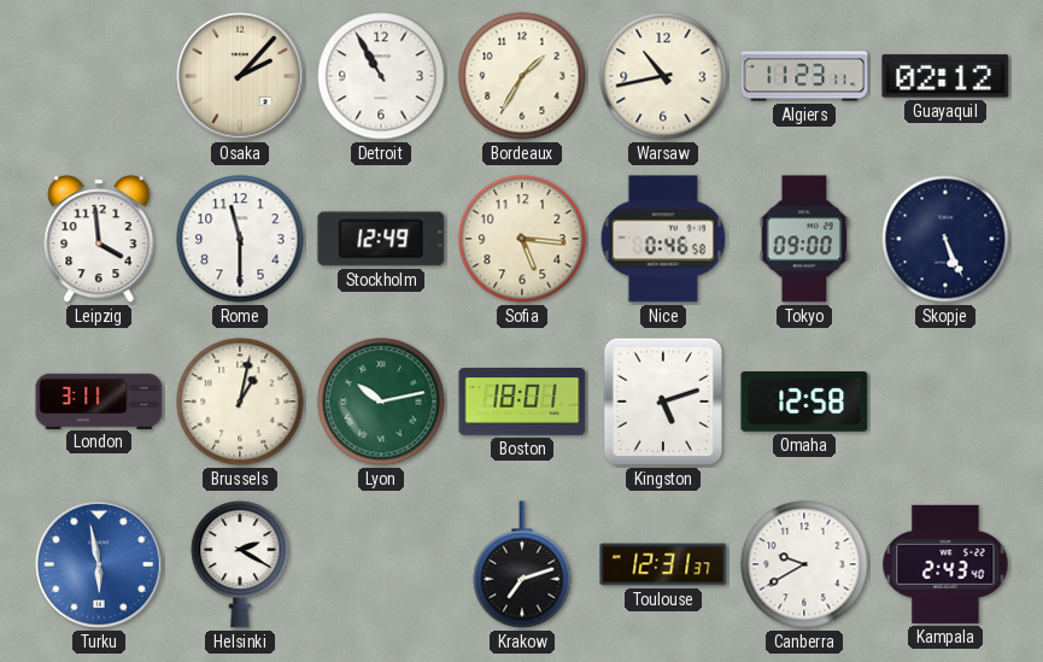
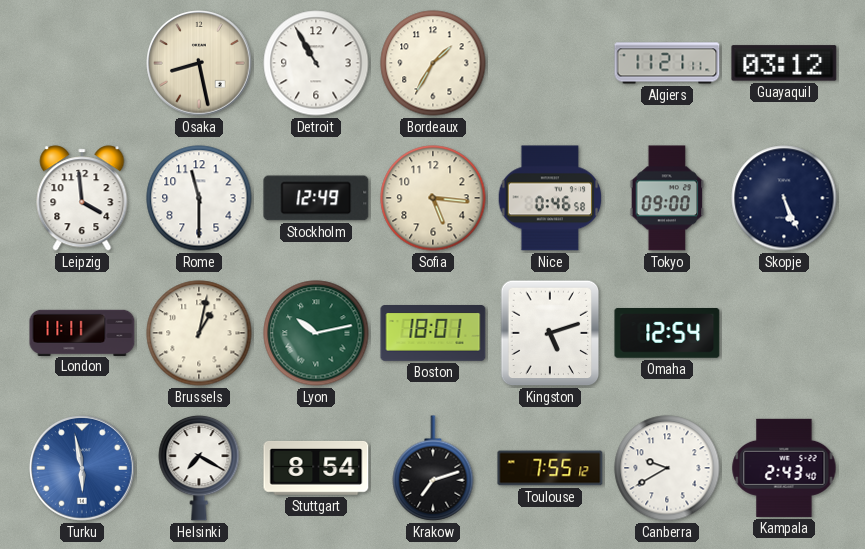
Osaka: 2:07 -> 8:28 (199, 63)
Warsaw: 10:43 -> none (663, 76)
Algiers: 11:23 -> 11:21 (667, 63)
Guayaquil: 02:12 -> 03:12 (784, 63)
London: 3:11 -> 11:11 (82, 332)
Omaha: 12:58 -> 12:54 (667, 334)
Helsinki: 2:20 -> 7:20 (199, 468)
Stuttgart: none -> 8:54 (316, 468)
Toulouse: 12:31 -> 7:55 (550, 468)
